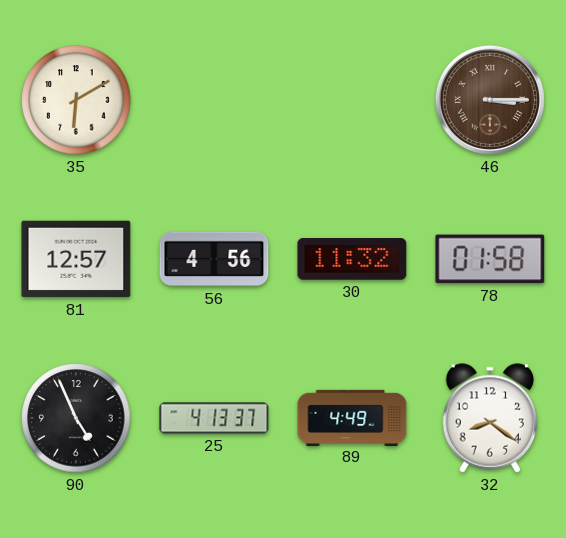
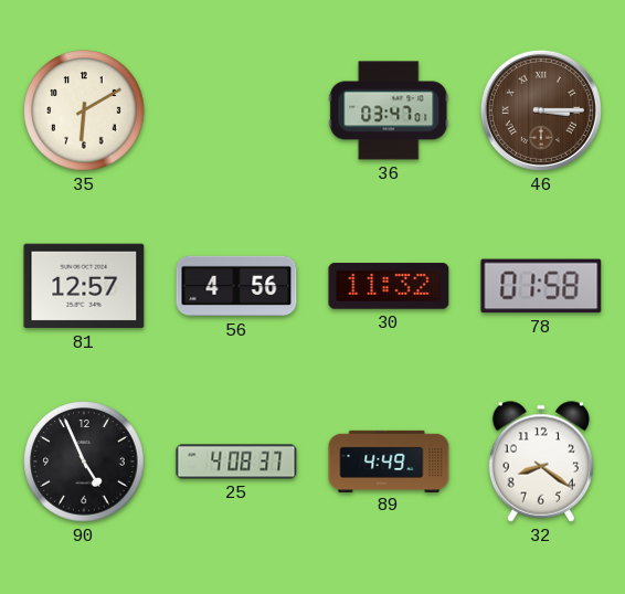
36: none -> 03:47 (389, 110)
25: 4:13 -> 4:08 (236, 462)
